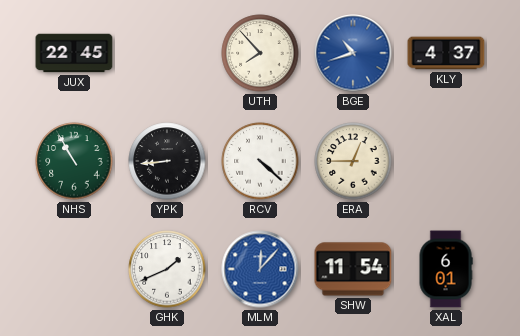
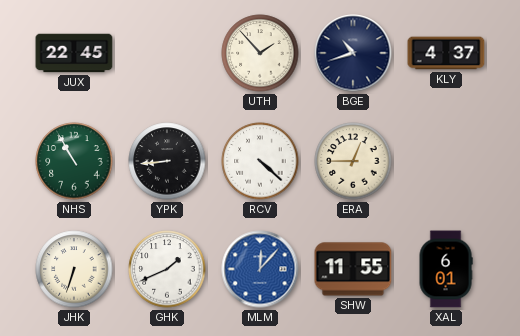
UTH: 7:53 -> 1:53 (260, 53)
BGE dial: blue -> navy (353, 53)
JHK: none -> 6:33 (74, 269)
SHW: 11:54 -> 11:55 (353, 269)
